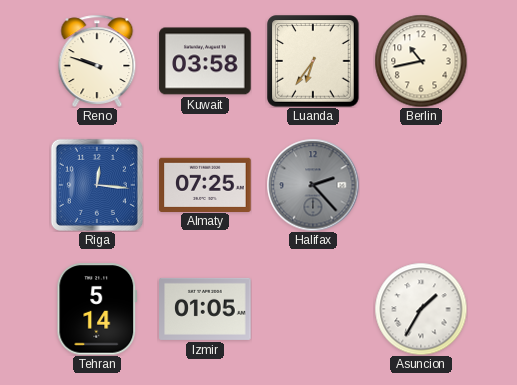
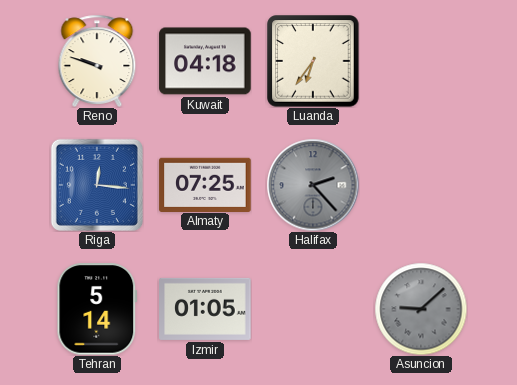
Kuwait: 03:58 -> 04:18 (205, 61)
Berlin: 10:43 -> none (421, 61)
Asuncion: 1:35 -> 9:08 (421, 309)
Asuncion dial: white -> grey (421, 309)
